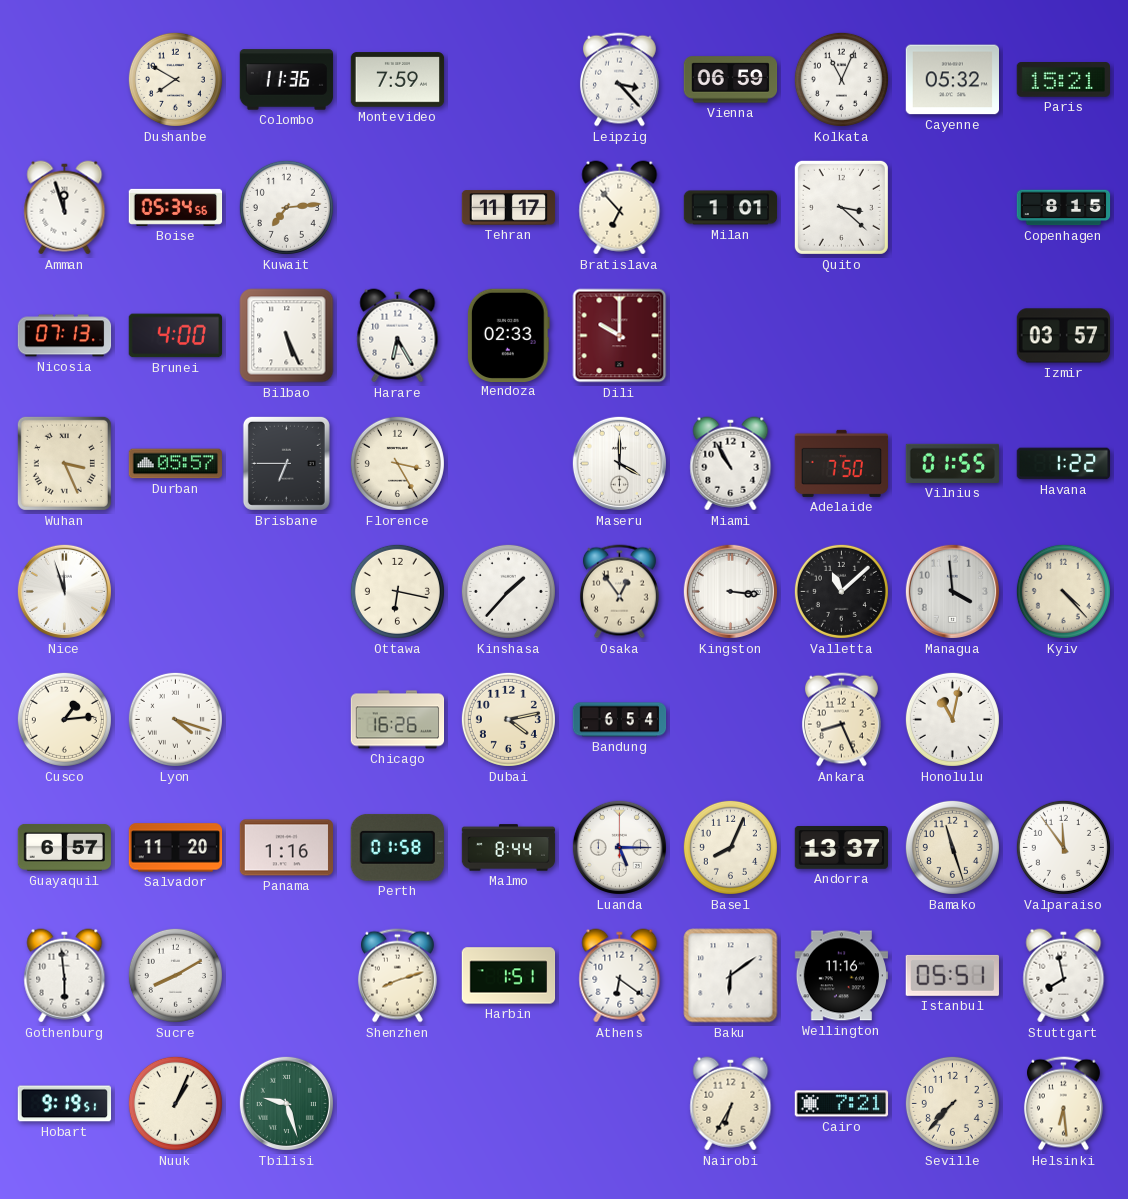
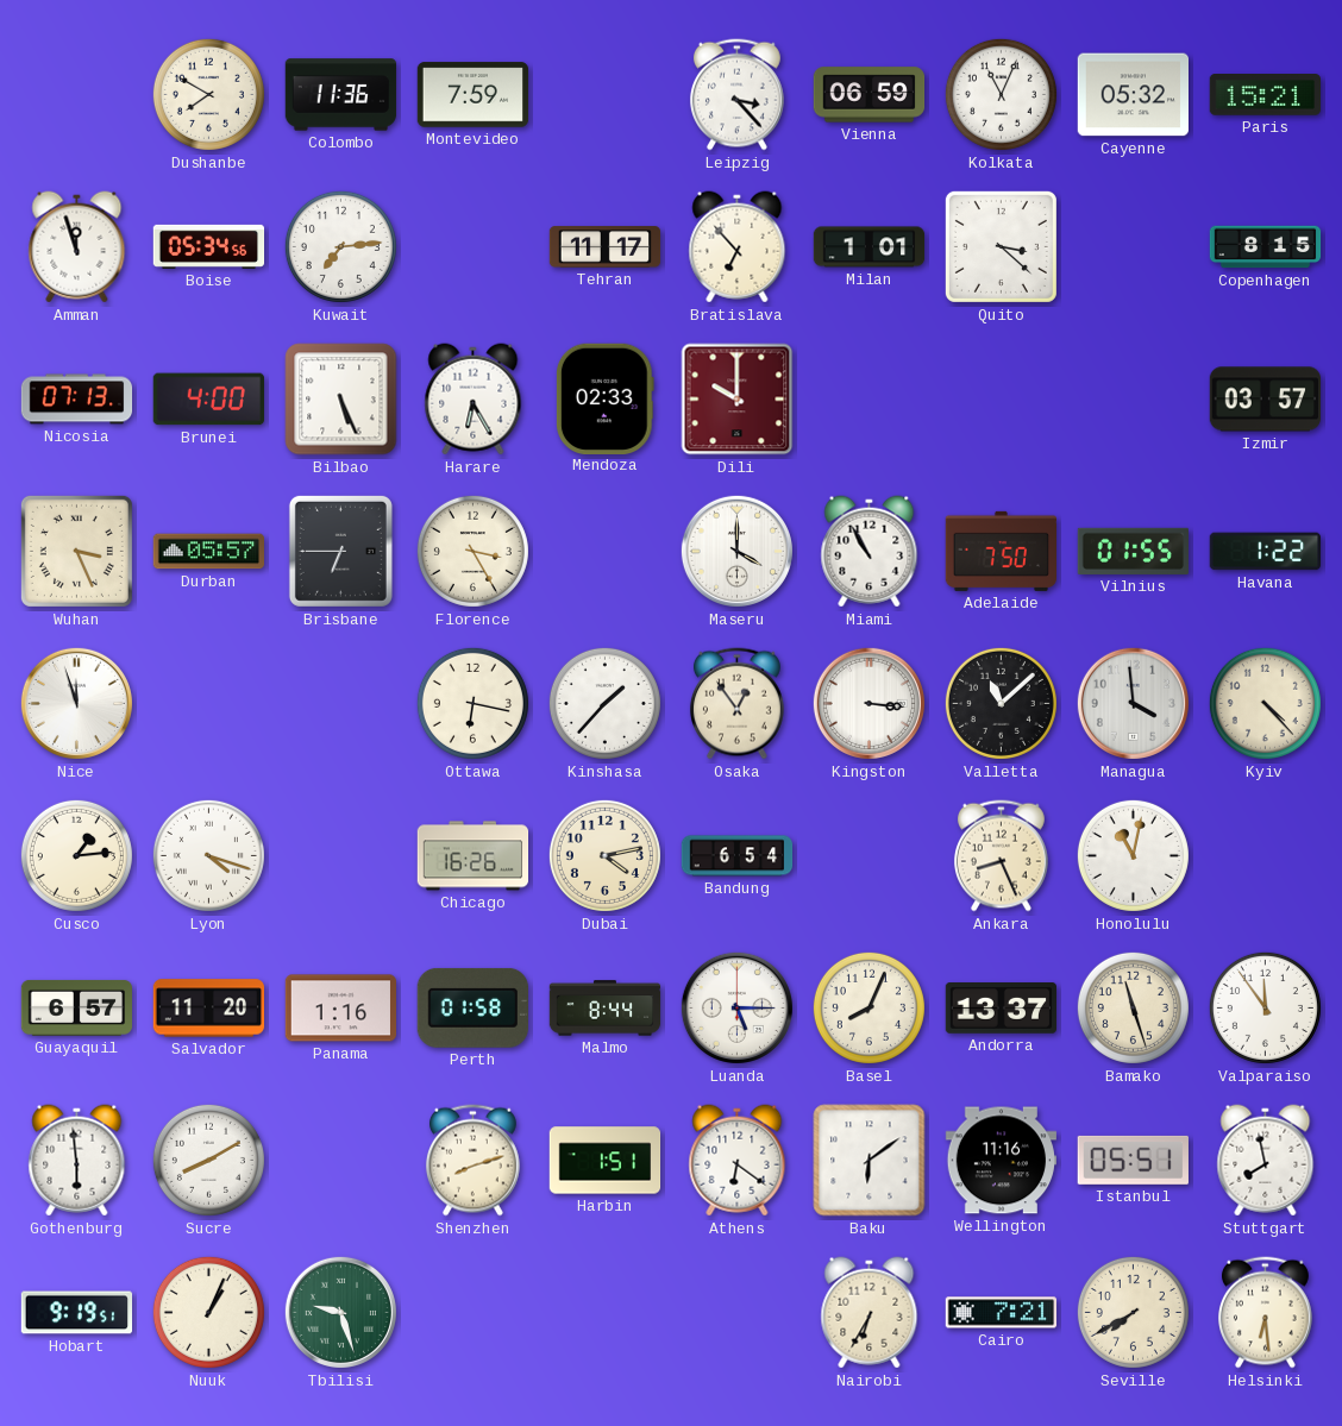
Seville: 7:37 -> 7:40 (1133, 1312)
